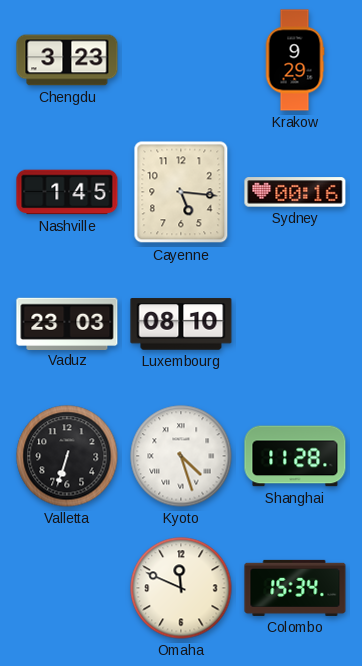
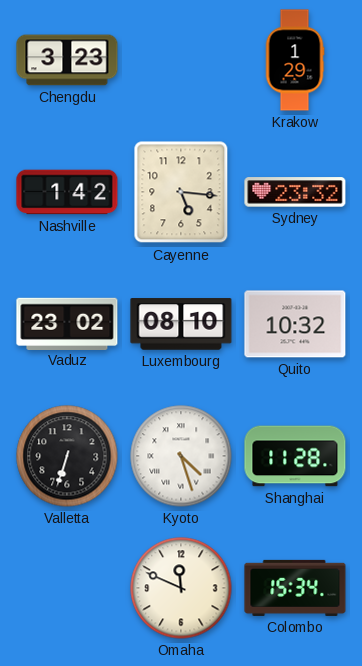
Krakow: 9:29 -> 1:29 (295, 60)
Nashville: 1:45 -> 1:42 (67, 192)
Sydney: 00:16 -> 23:32 (295, 192)
Vaduz: 23:03 -> 23:02 (67, 323)
Quito: none -> 10:32 (295, 324)
